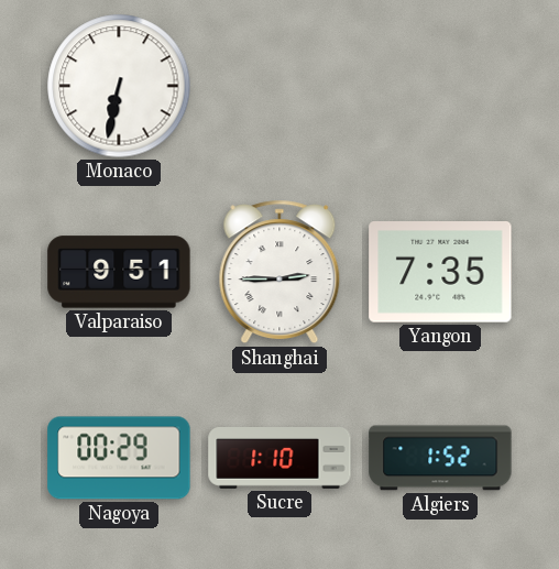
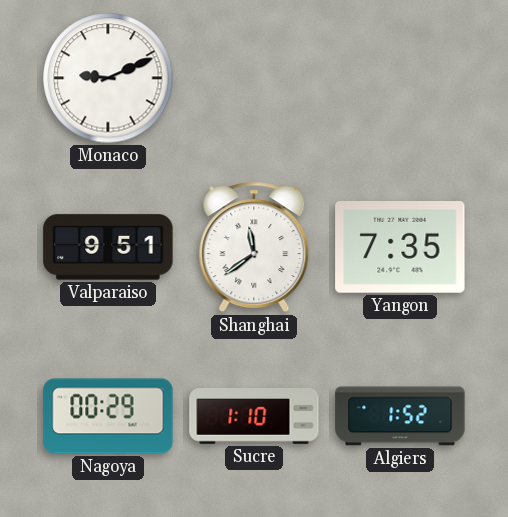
Monaco: 6:32 -> 9:11 (108, 78)
Shanghai: 2:45 -> 11:39 (254, 247)
